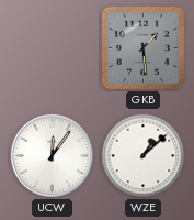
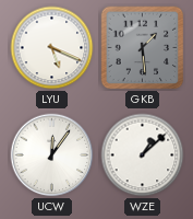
LYU: none -> 5:19 (52, 48)
